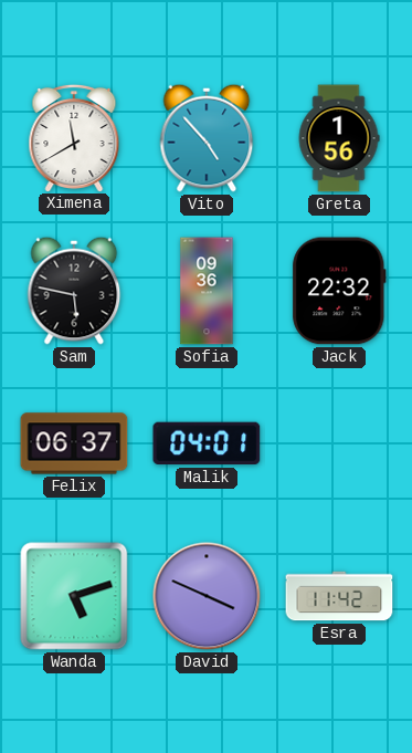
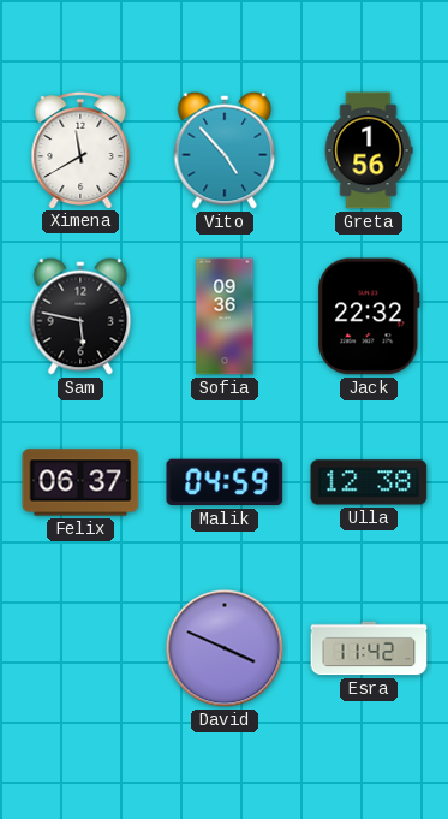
Malik: 04:01 -> 04:59 (225, 482)
Ulla: none -> 12:38 (369, 482)
Wanda: 5:12 -> none (74, 596)
